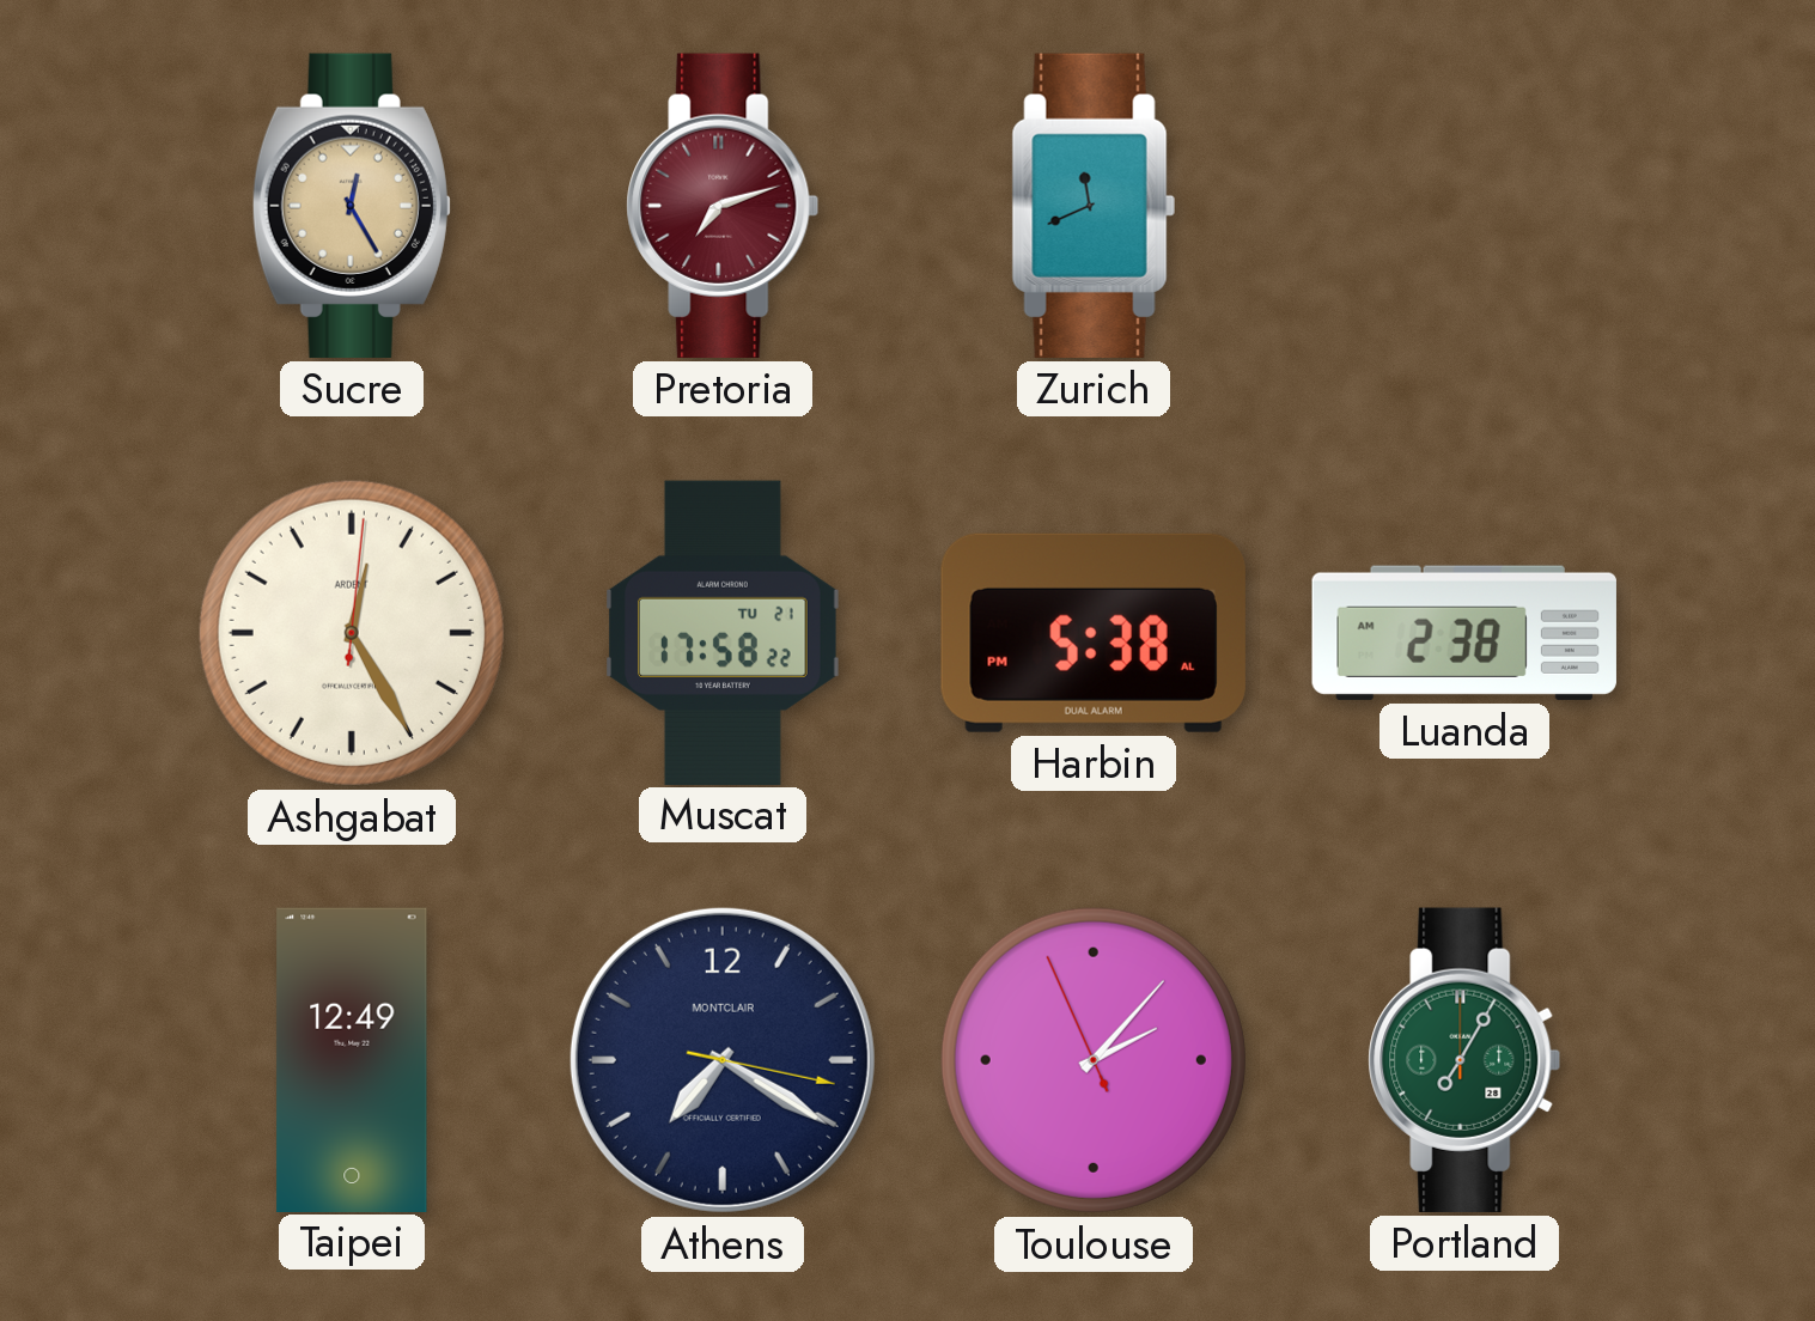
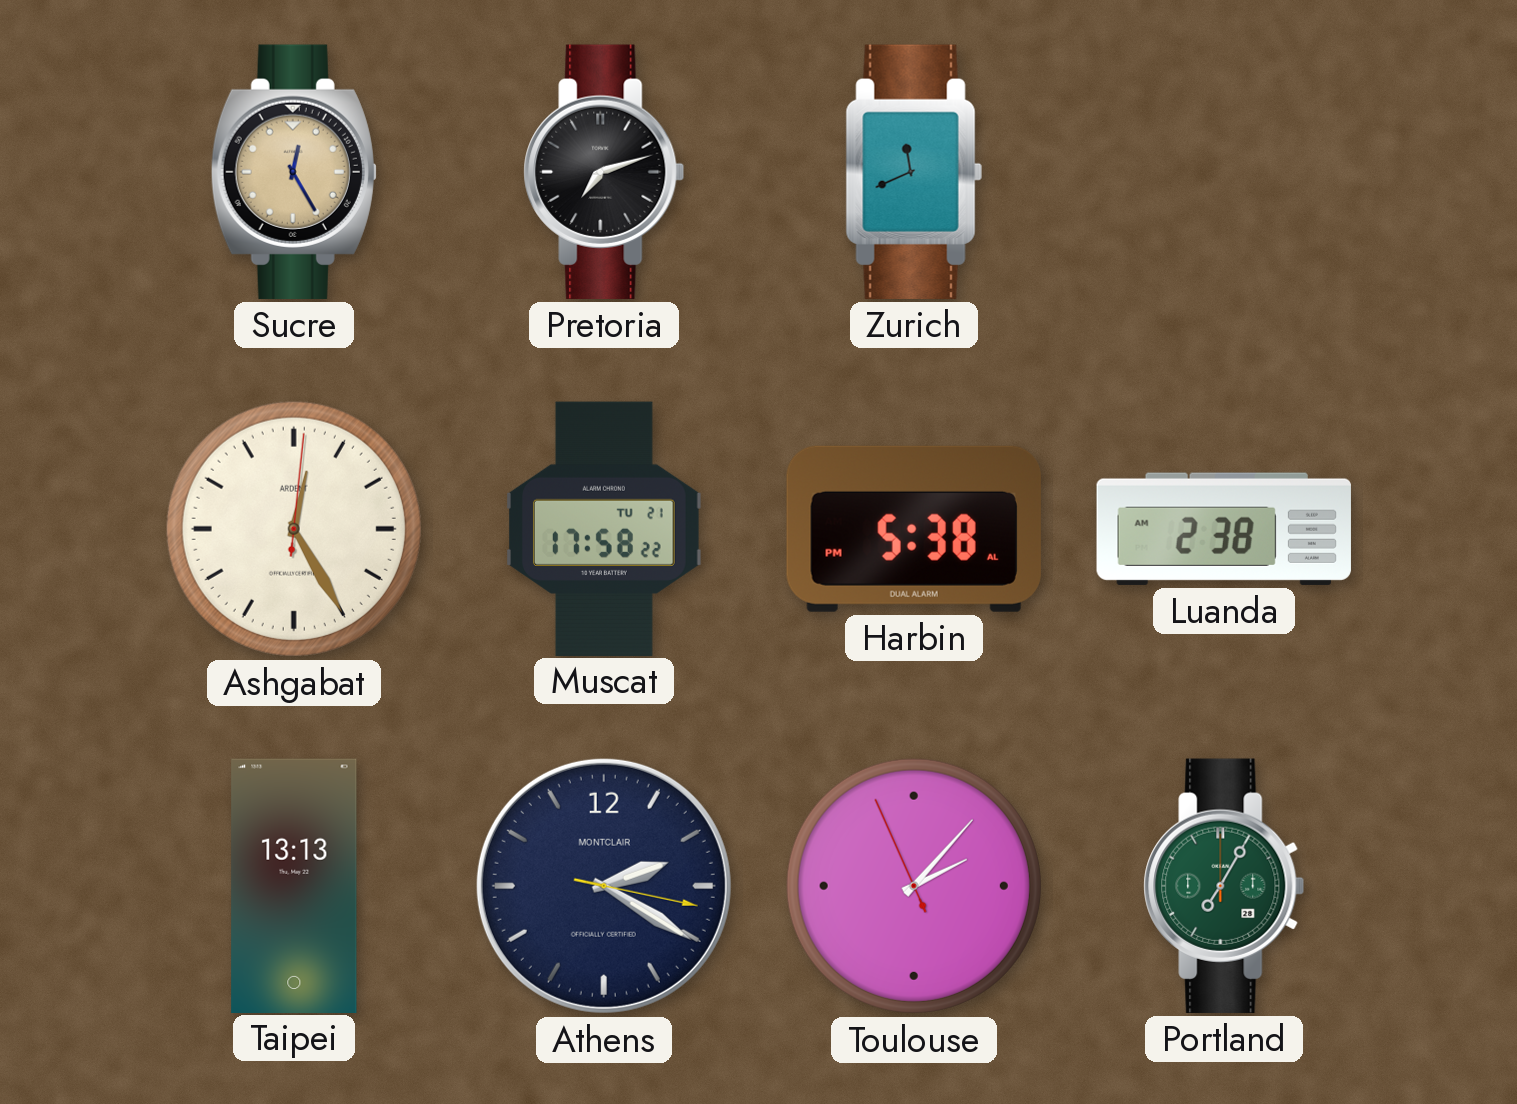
Pretoria dial: burgundy -> black (604, 172)
Taipei: 12:49 -> 13:13 (294, 885)
Athens: 7:20 -> 2:20 (604, 886)
